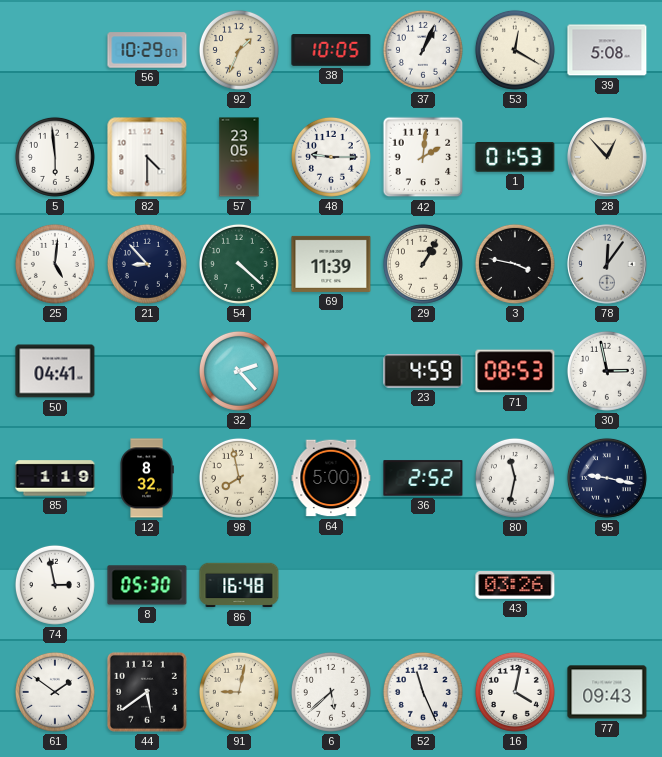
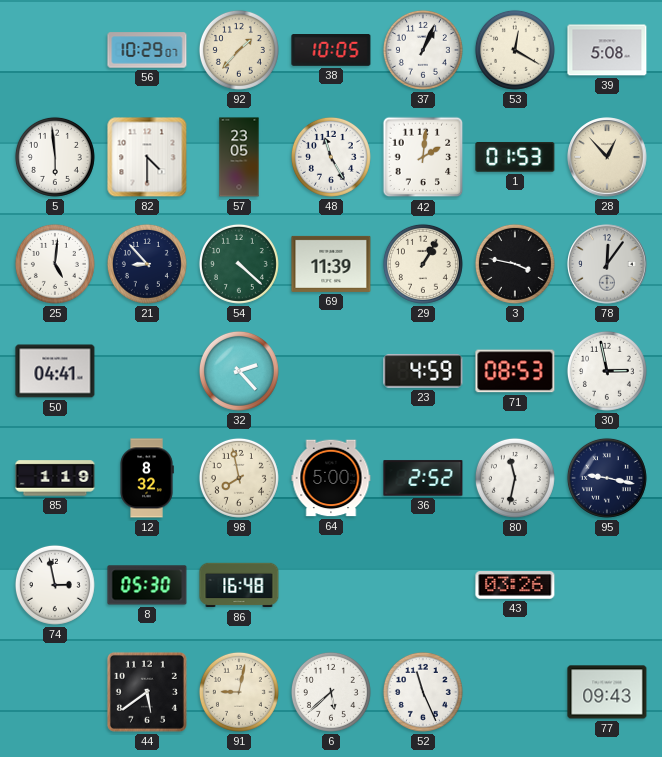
92: 1:34 -> 1:37 (239, 50)
48: 9:15 -> 11:25 (331, 157)
61: 1:51 -> none (55, 692)
16: 4:02 -> none (515, 692)
